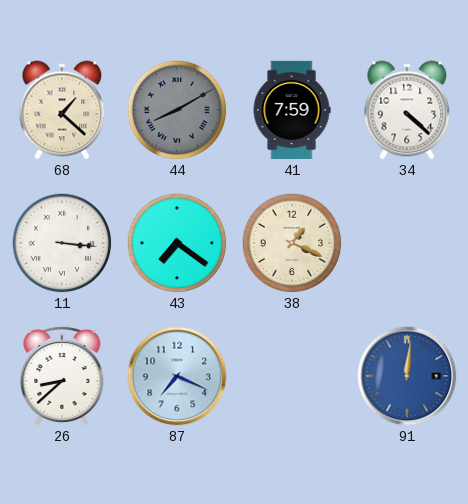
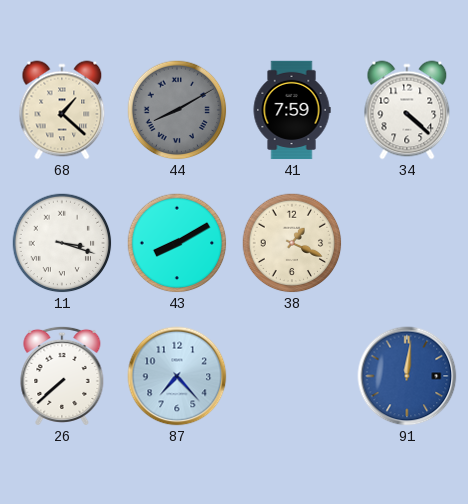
11: 3:16 -> 3:18 (62, 243)
43: 7:21 -> 8:10 (177, 243)
26: 8:38 -> 7:38 (62, 376)
87: 7:19 -> 7:23 (177, 376)
